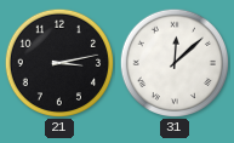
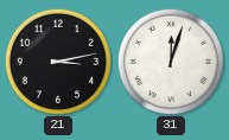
31: 12:08 -> 12:03 (171, 62)
